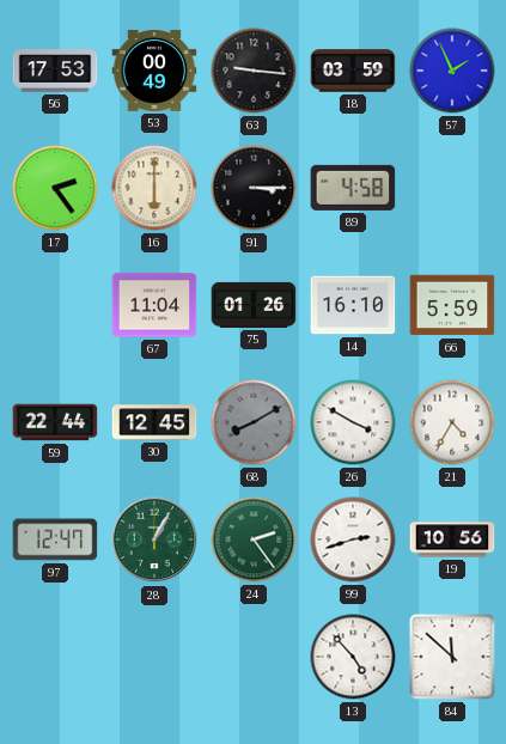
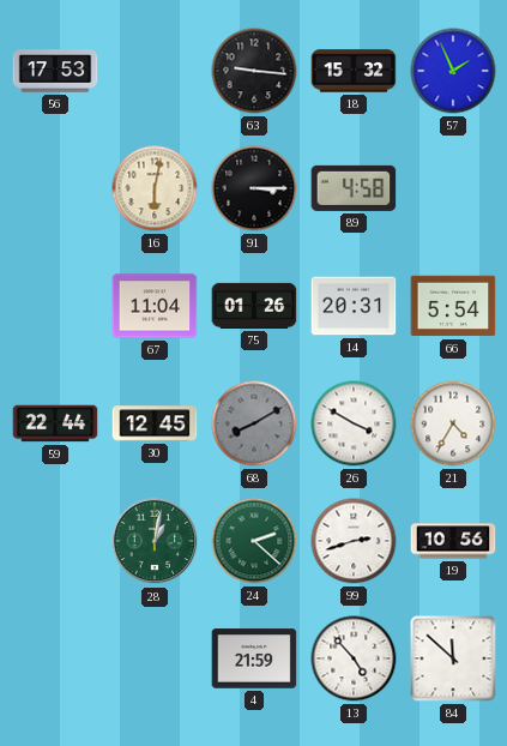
53: 00:49 -> none (154, 71)
18: 03:59 -> 15:32 (354, 71)
17: 2:24 -> none (55, 188)
16: 6:00 -> 6:02 (155, 188)
14: 16:10 -> 20:31 (354, 306)
66: 5:59 -> 5:54 (453, 306)
97: 12:47 -> none (55, 539)
28: 1:05 -> 1:02 (155, 541)
24: 2:24 -> 2:22 (254, 541)
4: none -> 21:59 (254, 658)
